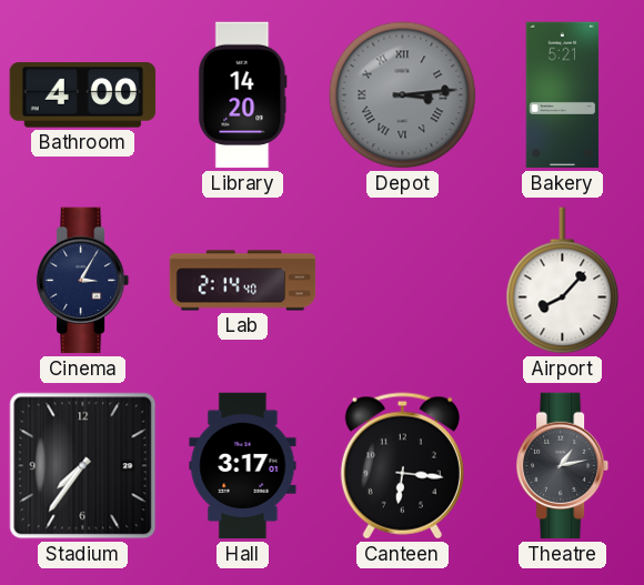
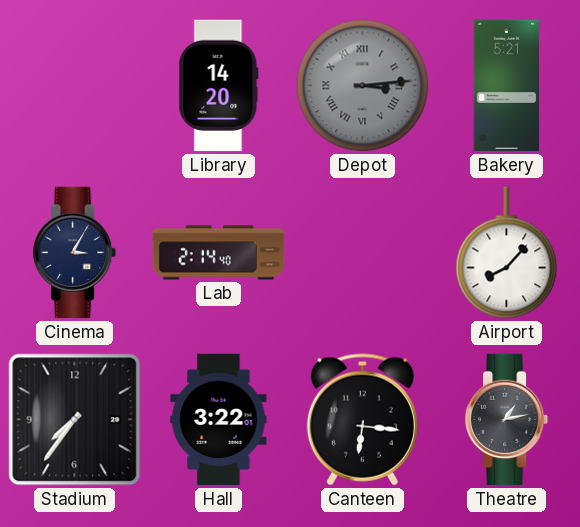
Bathroom: 4:00 -> none (83, 95)
Hall: 3:17 -> 3:22 (219, 420)
